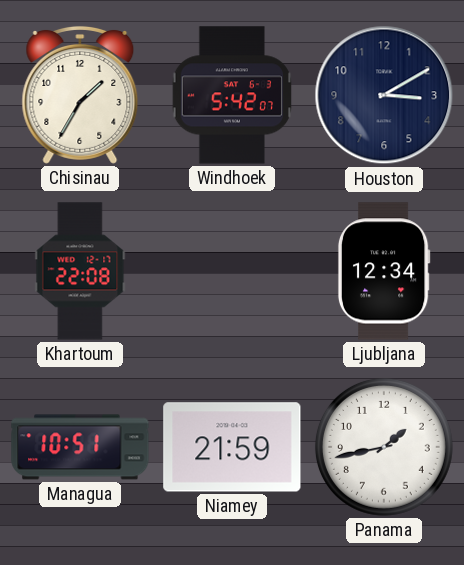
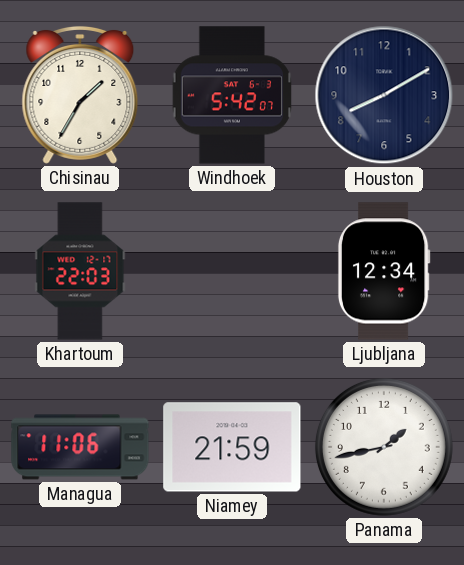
Houston: 3:10 -> 8:10 (384, 95)
Khartoum: 22:08 -> 22:03 (80, 271)
Managua: 10:51 -> 11:06 (80, 447)
